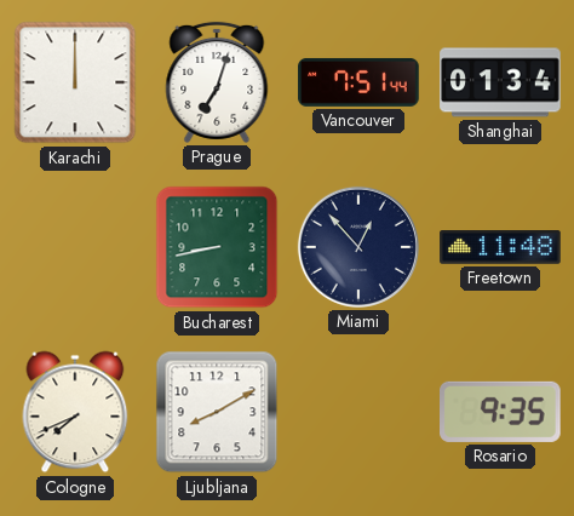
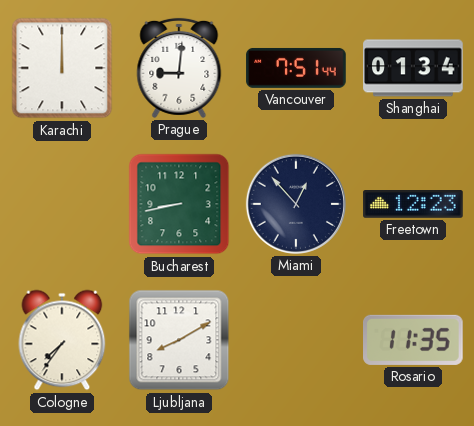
Prague: 7:03 -> 9:01 (179, 68)
Freetown: 11:48 -> 12:23 (413, 205)
Cologne: 7:41 -> 7:36 (62, 340)
Rosario: 9:35 -> 11:35 (413, 340)
